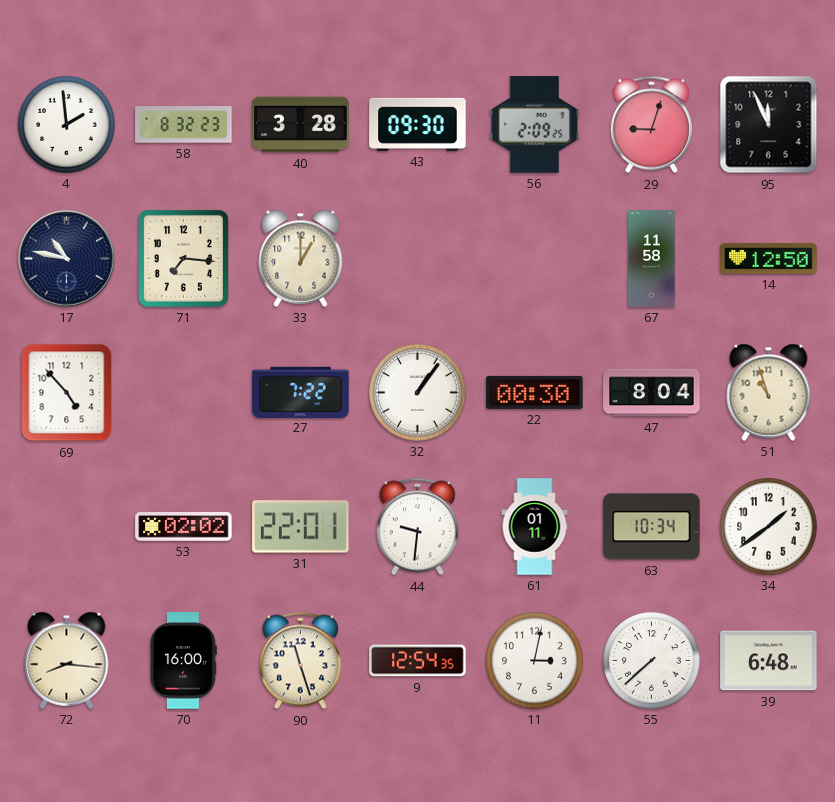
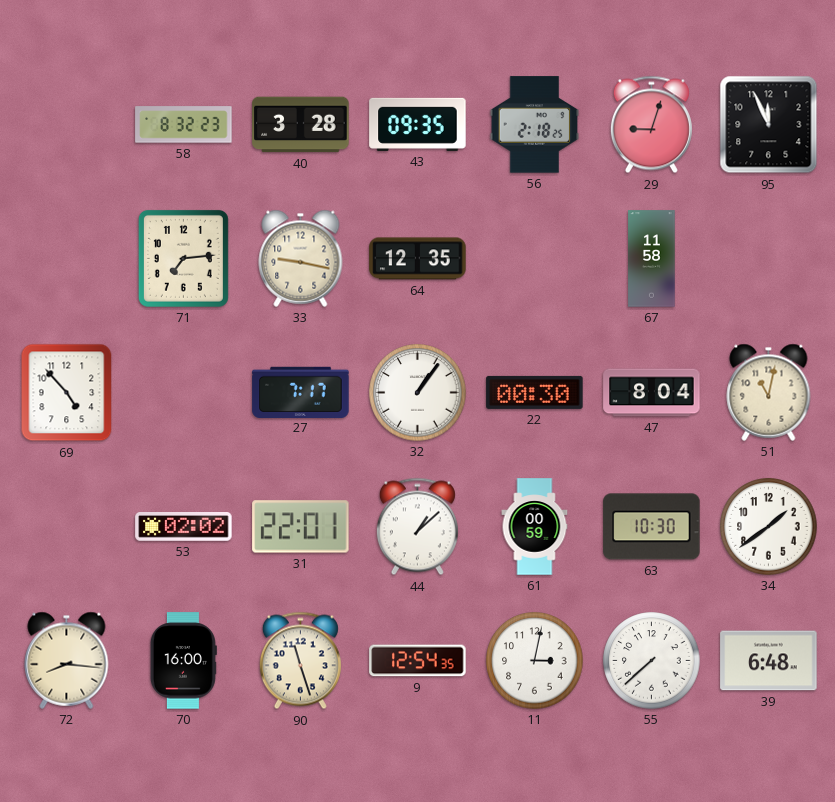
4: 1:59 -> none (67, 125)
43: 09:30 -> 09:35 (418, 124)
56: 2:09 -> 2:18 (535, 125)
17: 10:47 -> none (67, 259)
71: 7:16 -> 7:14 (183, 258)
33: 1:00 -> 9:17 (301, 258)
64: none -> 12:35 (418, 259)
14: 12:50 -> none (769, 259)
27: 7:22 -> 7:17 (301, 392)
51: 10:57 -> 11:02 (769, 392)
44: 9:31 -> 1:08 (417, 527)
61: 01:11 -> 00:59 (535, 527)
63: 10:34 -> 10:30 (652, 527)
